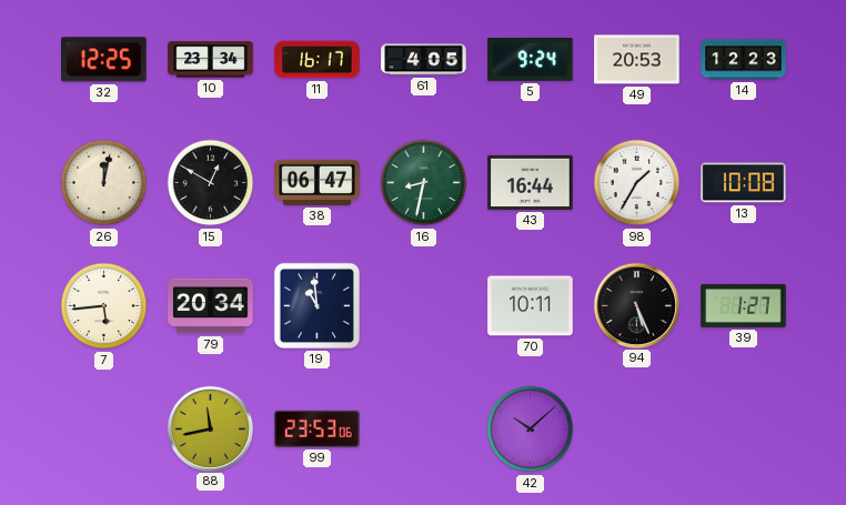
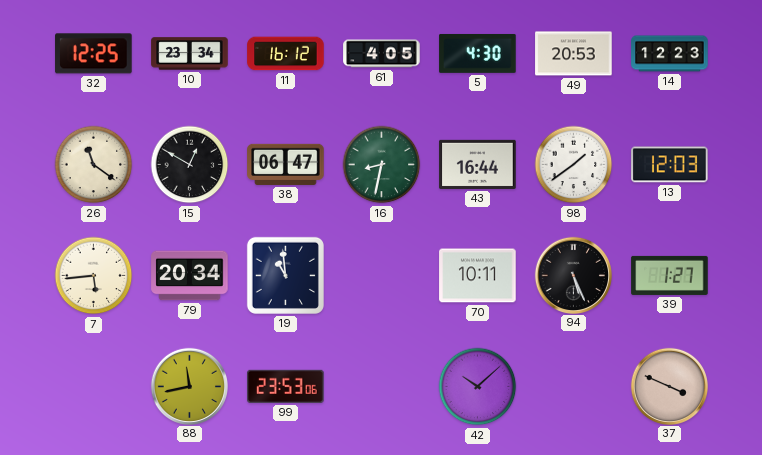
11: 16:17 -> 16:12 (286, 54)
5: 9:24 -> 4:30 (478, 53)
26: 12:02 -> 11:21 (94, 165)
98: 1:35 -> 1:39 (574, 165)
13: 10:08 -> 12:03 (670, 165)
37: none -> 3:49 (669, 386)
